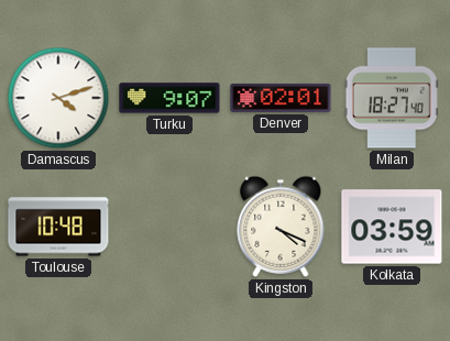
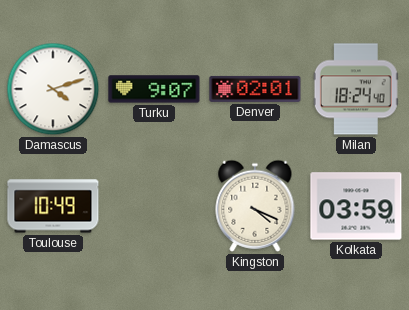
Milan: 18:27 -> 18:24 (356, 89)
Toulouse: 10:48 -> 10:49 (53, 206)
